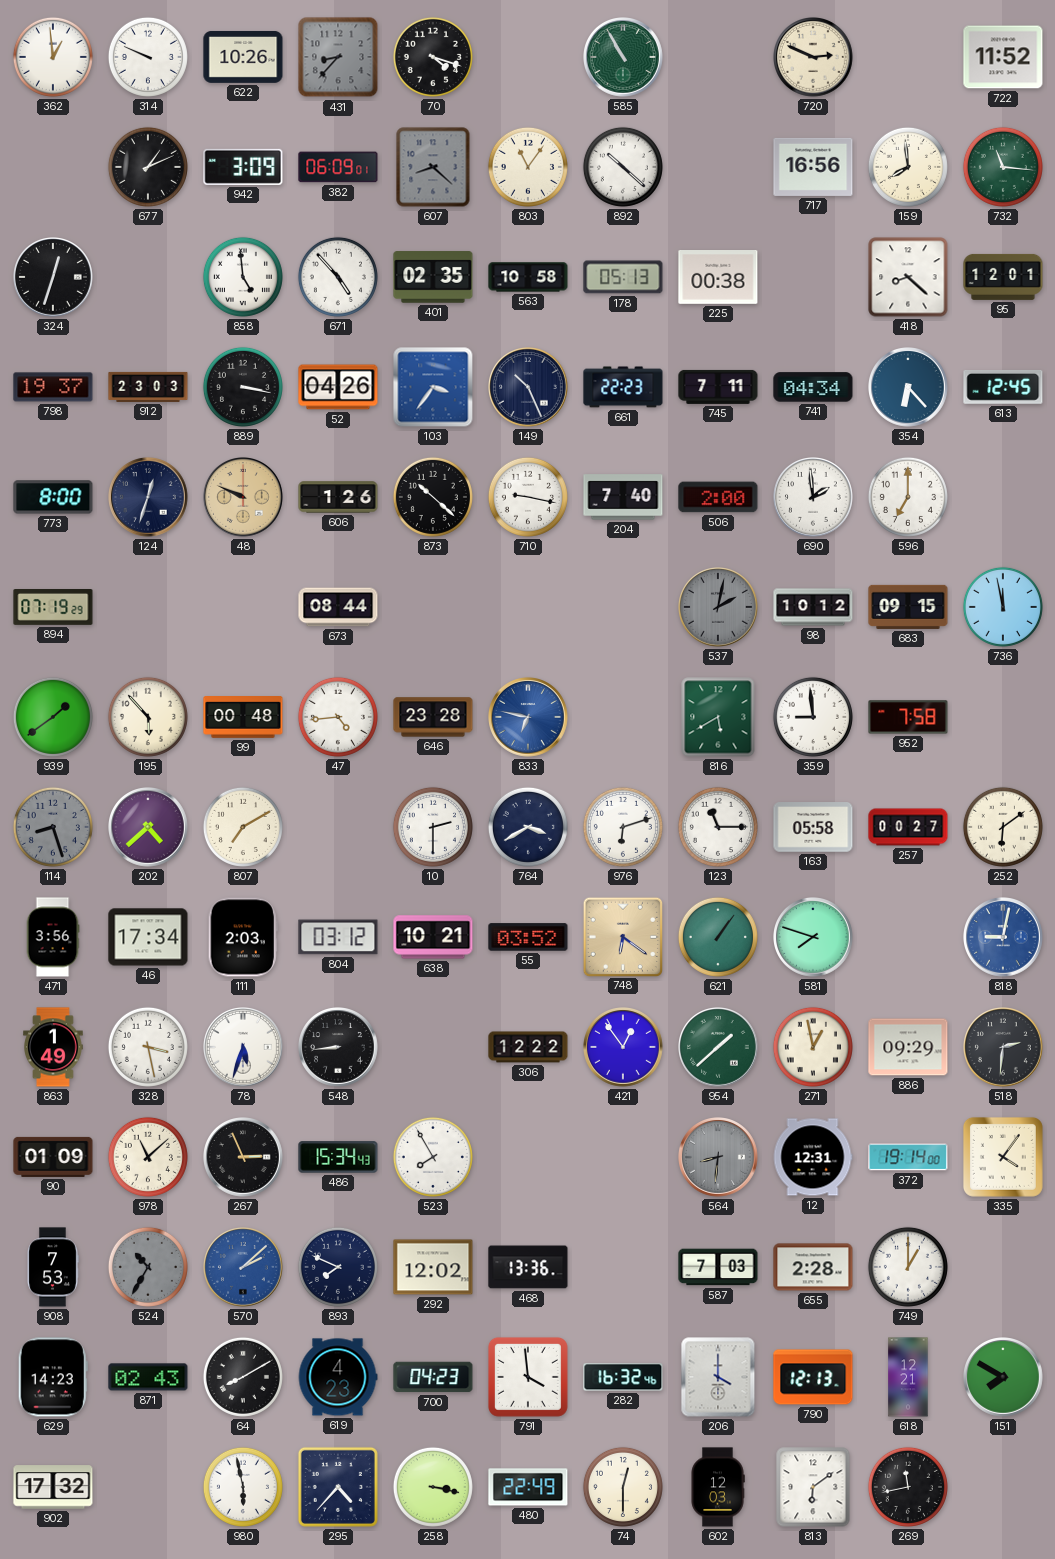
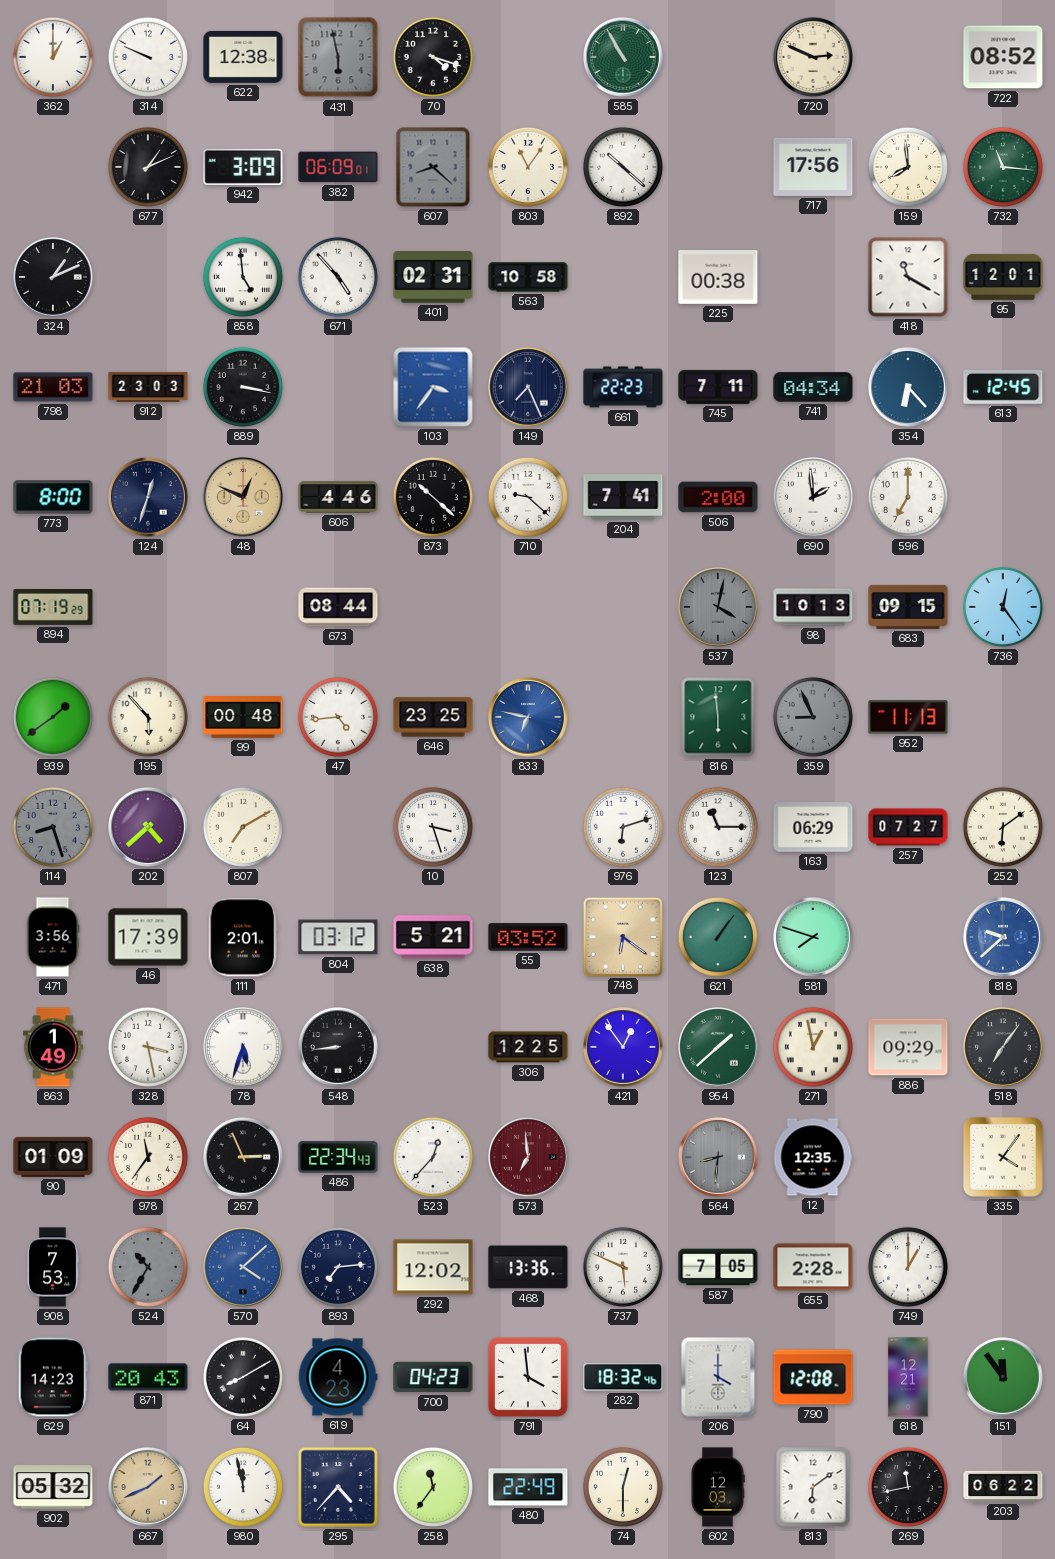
362: 12:59 -> 1:00 (53, 57)
622: 10:26 -> 12:38 (243, 57)
431: 8:37 -> 5:58 (338, 57)
722: 11:52 -> 08:52 (1003, 57)
717: 16:56 -> 17:56 (813, 167)
324: 12:33 -> 1:11 (54, 278)
401: 02:35 -> 02:31 (433, 277)
178: 05:13 -> none (623, 277)
418: 8:22 -> 11:20 (908, 277)
798: 19:37 -> 21:03 (53, 387)
52: 04:26 -> none (338, 387)
149: 10:26 -> 7:26 (529, 388)
48: 9:49 -> 12:49 (244, 498)
606: 1:26 -> 4:46 (338, 497)
710: 9:17 -> 9:22 (528, 497)
204: 7:40 -> 7:41 (623, 497)
537: 2:02 -> 4:02 (719, 608)
98: 10:12 -> 10:13 (813, 607)
736: 11:58 -> 12:24 (1003, 607)
646: 23:28 -> 23:25 (433, 717)
816: 5:40 -> 5:59 (718, 717)
359: 8:59 -> 8:56 (813, 717)
359 dial: white -> grey (813, 717)
952: 7:58 -> 11:13 (908, 717)
10: 2:30 -> 3:27 (433, 827)
764: 3:40 -> none (528, 827)
163: 05:58 -> 06:29 (813, 827)
257: 00:27 -> 07:27 (908, 827)
46: 17:34 -> 17:39 (148, 937)
111: 2:03 -> 2:01 (243, 937)
638: 10:21 -> 5:21 (433, 937)
818: 9:02 -> 9:38 (1004, 938)
306: 12:22 -> 12:25 (528, 1047)
518: 2:31 -> 7:06 (1004, 1048)
978: 11:08 -> 11:36 (148, 1157)
486: 15:34 -> 22:34 (338, 1157)
523: 7:55 -> 12:37 (433, 1157)
573: none -> 6:59 (529, 1158)
12: 12:31 -> 12:35 (813, 1157)
372: 19:14 -> none (908, 1157)
570: 2:08 -> 4:08 (244, 1268)
893: 7:49 -> 7:14 (338, 1267)
737: none -> 5:49 (623, 1267)
587: 7:03 -> 7:05 (718, 1267)
871: 02:43 -> 20:43 (148, 1377)
282: 16:32 -> 18:32 (623, 1377)
790: 12:13 -> 12:08 (813, 1377)
151: 7:50 -> 11:54 (1004, 1378)
902: 17:32 -> 05:32 (53, 1487)
667: none -> 1:41 (149, 1488)
980: 5:58 -> 11:58 (243, 1487)
258: 3:17 -> 11:36 (433, 1487)
203: none -> 06:22 (1003, 1486)
